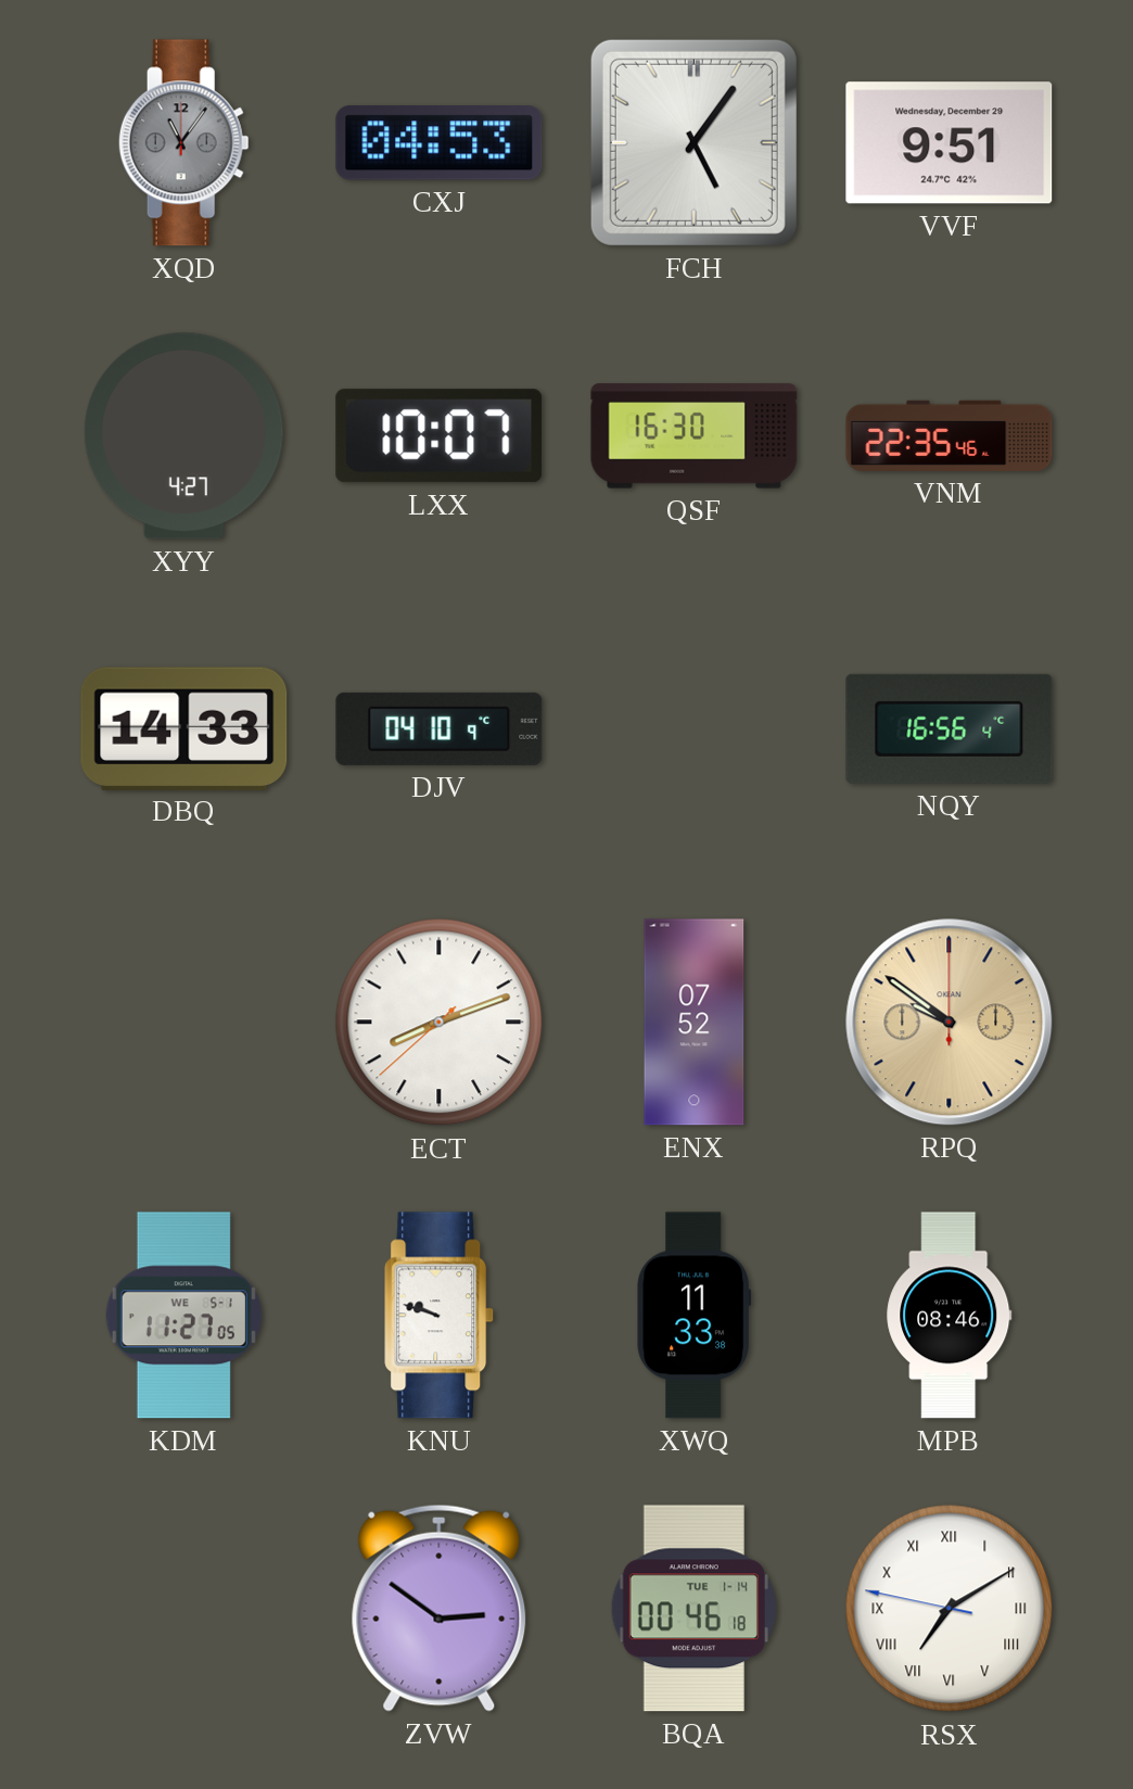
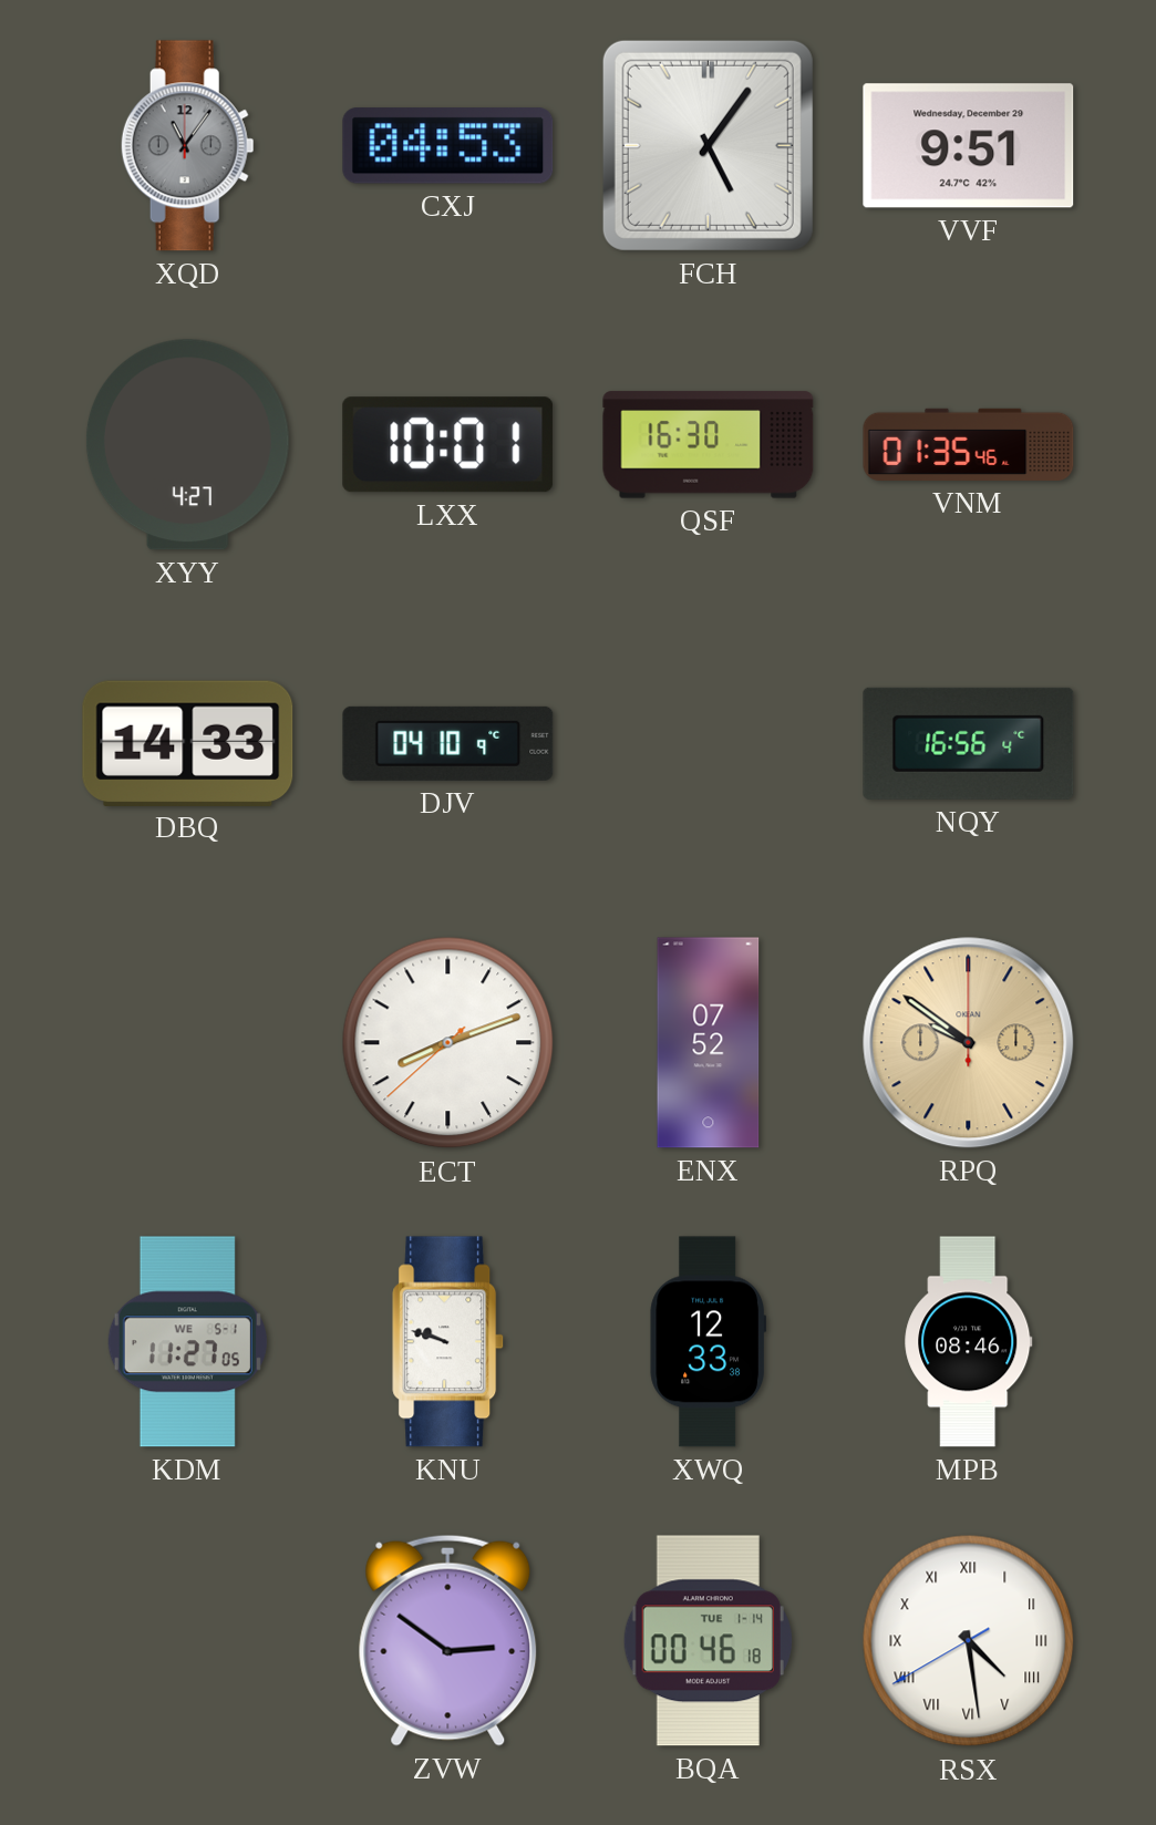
LXX: 10:07 -> 10:01 (448, 445)
VNM: 22:35 -> 01:35 (969, 444)
XWQ: 11:33 -> 12:33 (709, 1342)
RSX: 7:09 -> 4:28 (969, 1641)
